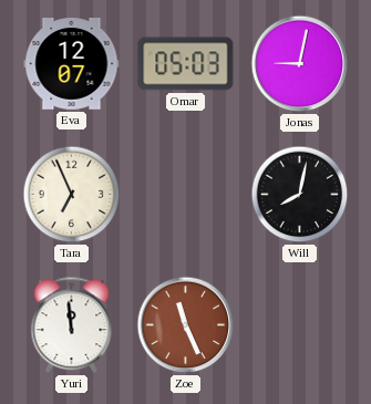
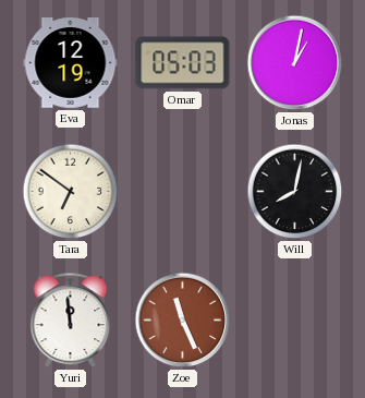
Eva: 12:07 -> 12:19 (71, 63)
Jonas: 9:02 -> 1:02 (295, 63)
Tara: 6:56 -> 6:51 (71, 192)
